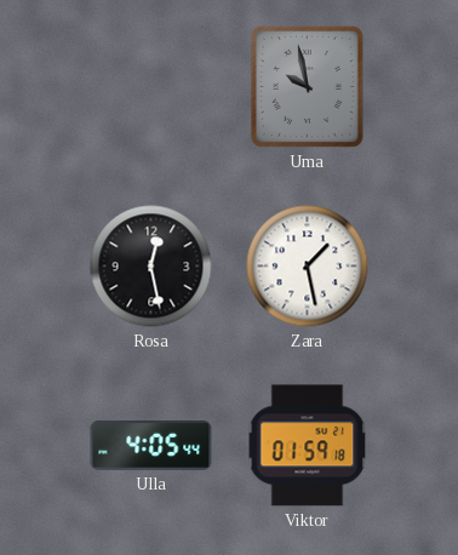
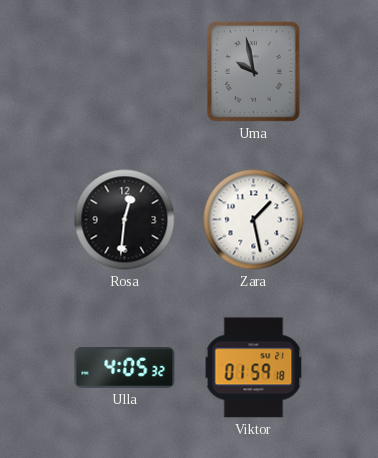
Rosa: 12:28 -> 12:31 (125, 220)
Ulla: 4:05:44 -> 4:05:32 (125, 368)
